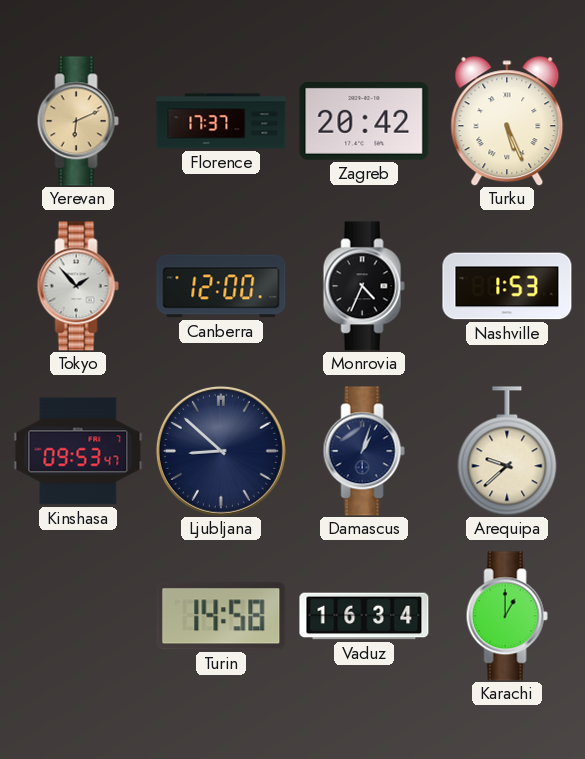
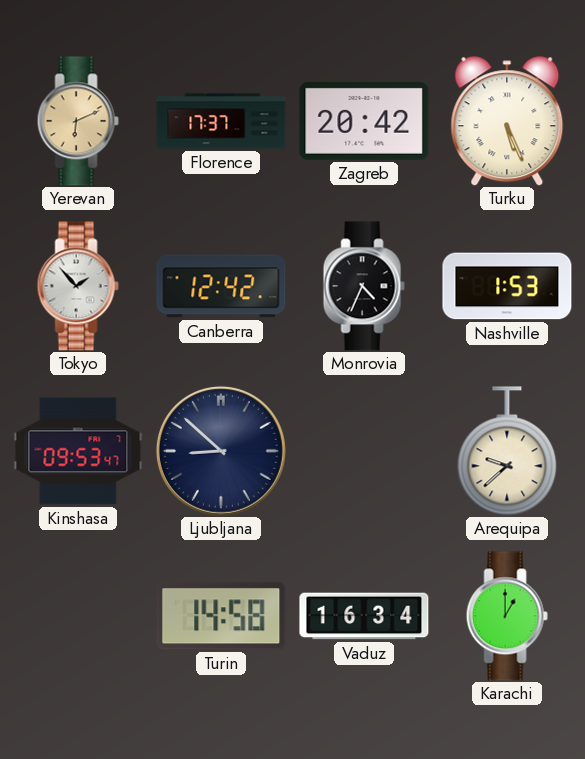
Canberra: 12:00 -> 12:42 (221, 286)
Damascus: 1:03 -> none (364, 451)
